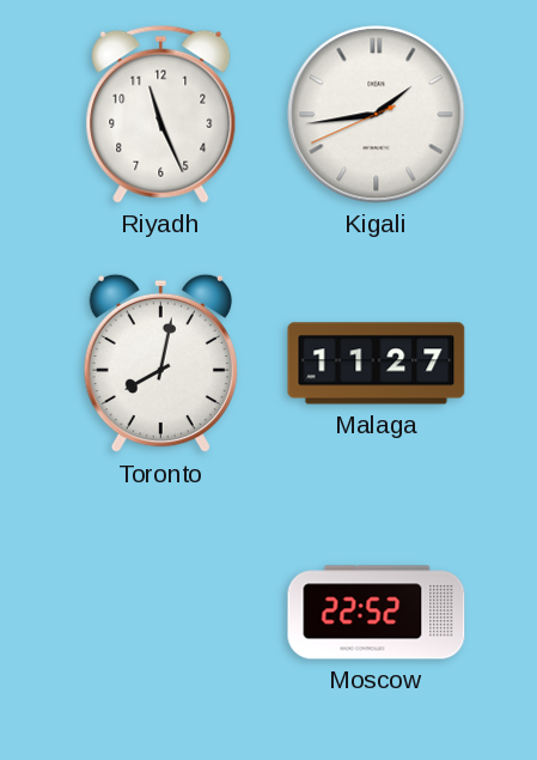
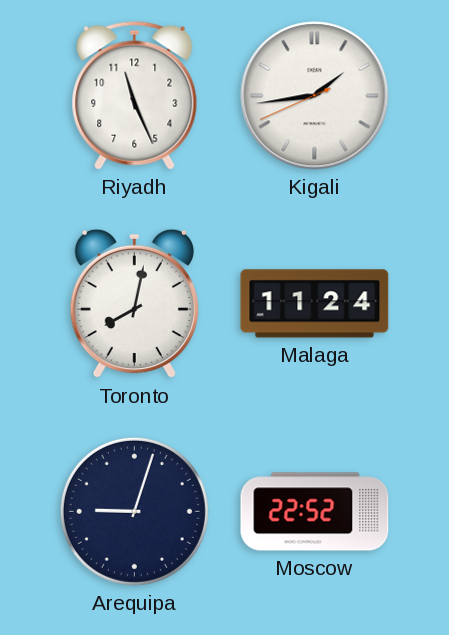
Malaga: 11:27 -> 11:24 (315, 304)
Arequipa: none -> 9:03 (134, 511)
